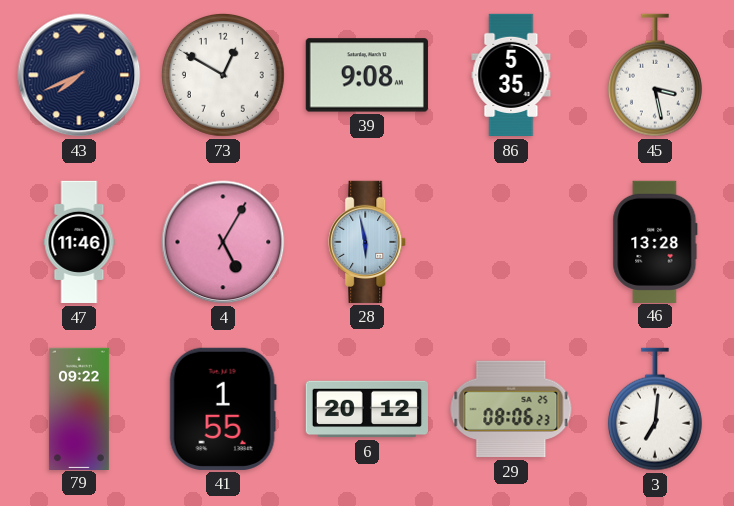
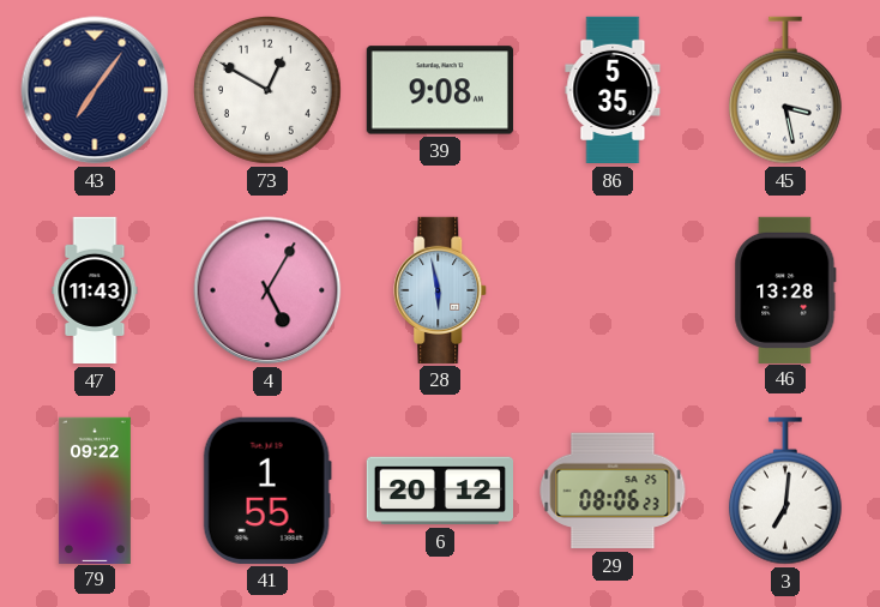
43: 7:41 -> 7:06 (95, 90)
47: 11:46 -> 11:43 (95, 290)
